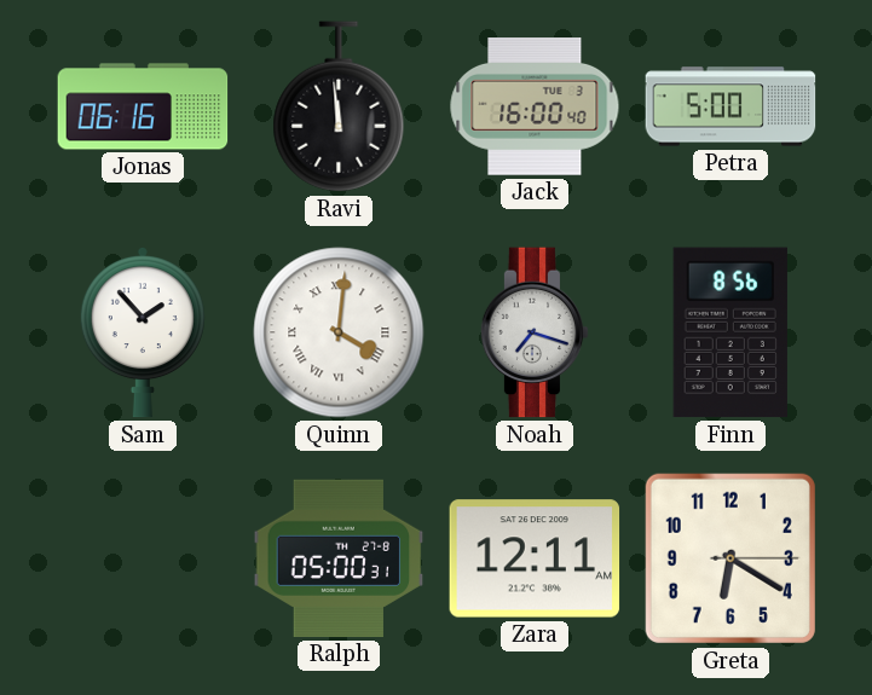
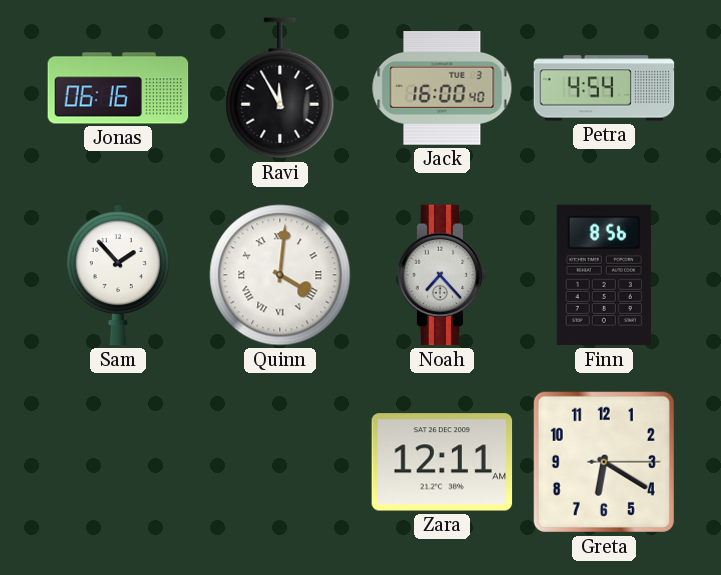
Ravi: 11:59 -> 11:55 (280, 88)
Petra: 5:00 -> 4:54 (604, 88)
Noah: 7:18 -> 7:23 (442, 275)
Ralph: 05:00 -> none (339, 558)
